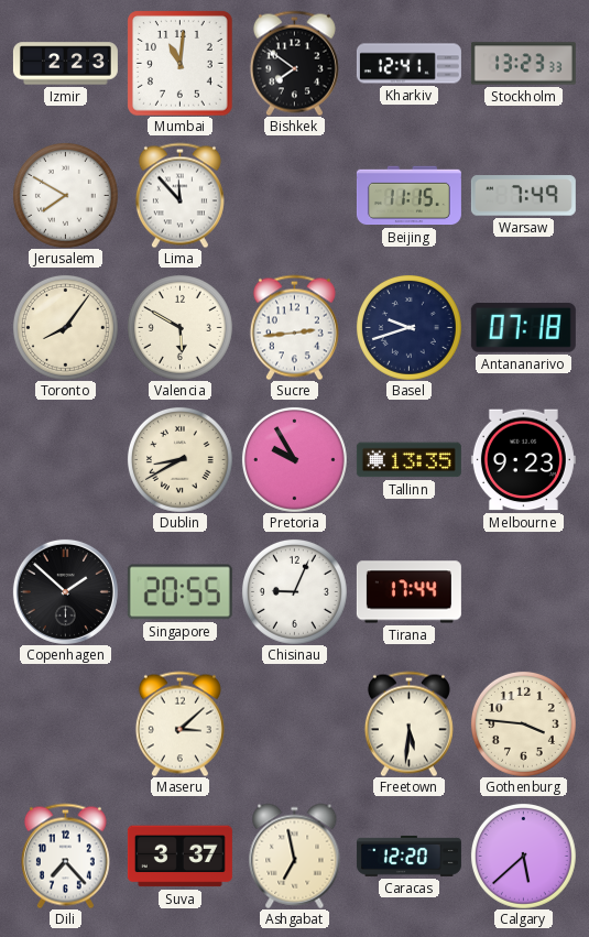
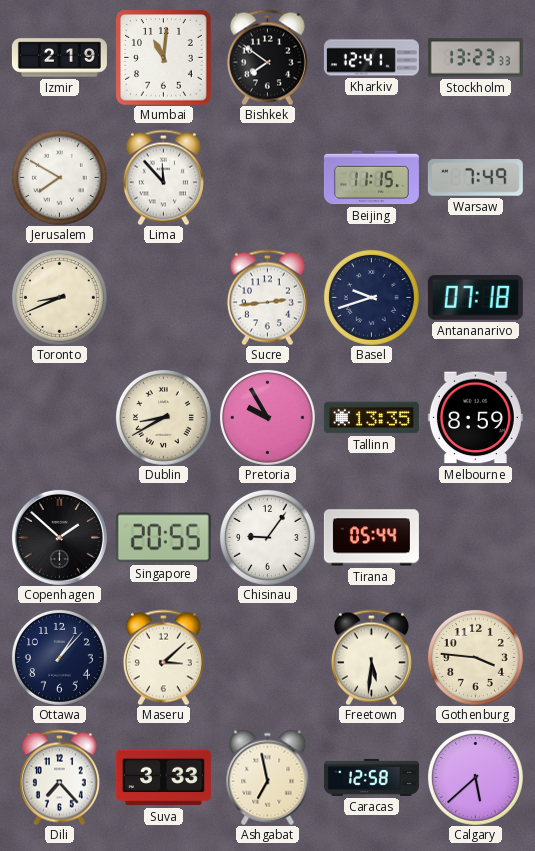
Izmir: 2:23 -> 2:19 (59, 58)
Toronto: 8:06 -> 8:41 (59, 297)
Valencia: 5:50 -> none (179, 327)
Melbourne: 9:23 -> 8:59 (475, 418)
Chisinau: 9:04 -> 9:06 (267, 537)
Tirana: 17:44 -> 05:44 (371, 538)
Ottawa: none -> 1:07 (59, 657)
Suva: 3:37 -> 3:33 (163, 778)
Caracas: 12:20 -> 12:58 (371, 777)
